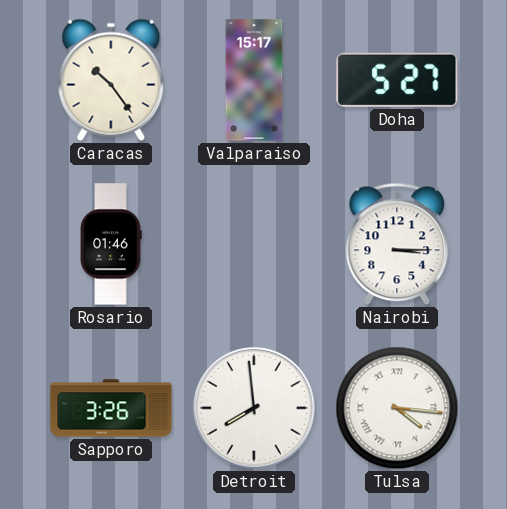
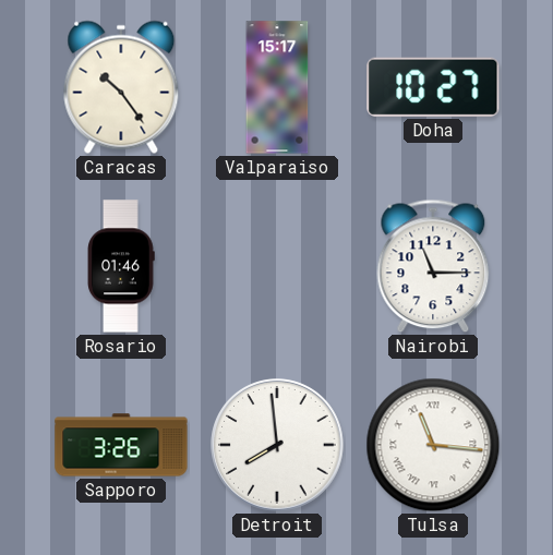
Doha: 5:27 -> 10:27 (433, 87)
Nairobi: 3:15 -> 11:15 (433, 266)
Tulsa: 4:16 -> 11:16 (433, 445)
